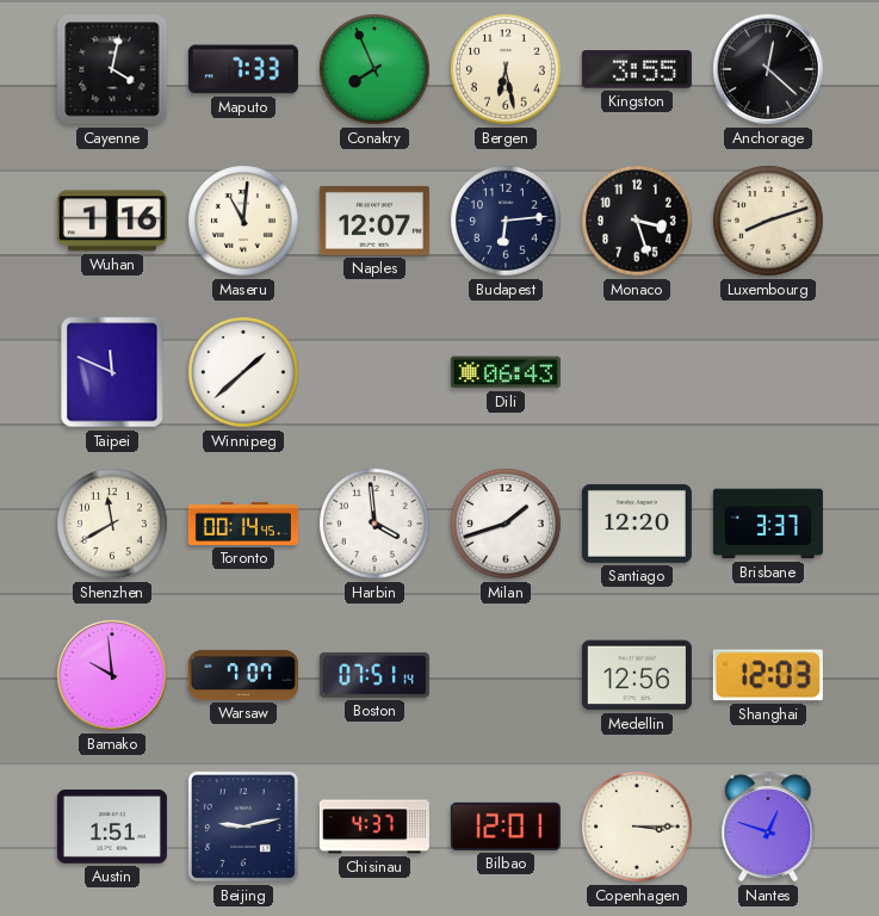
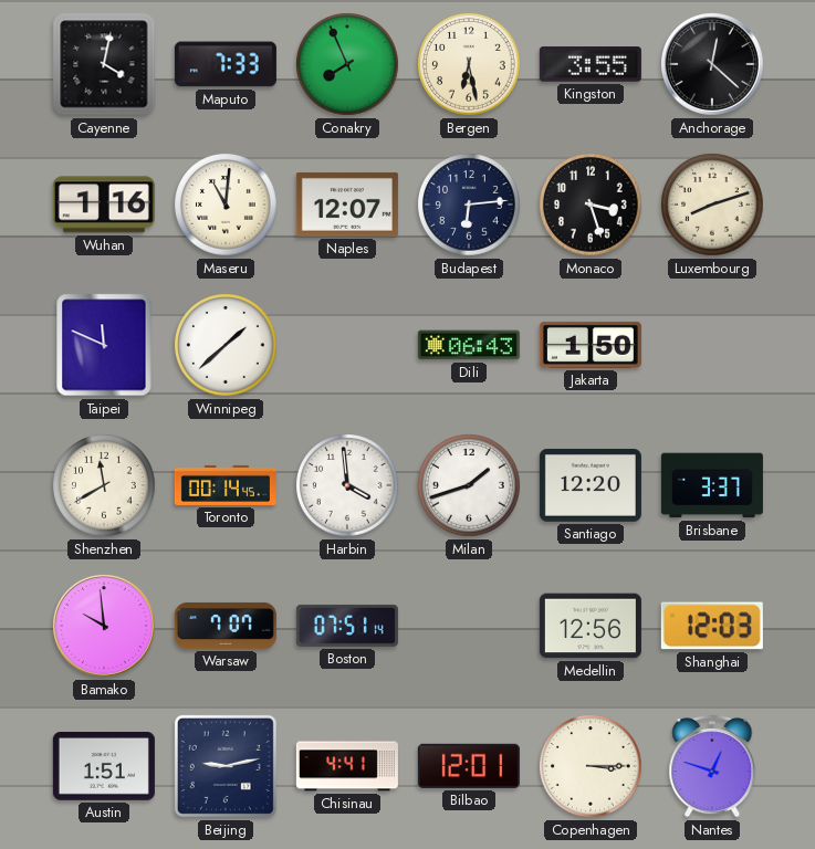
Jakarta: none -> 1:50 (591, 345)
Chisinau: 4:37 -> 4:41 (347, 766)
